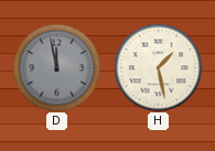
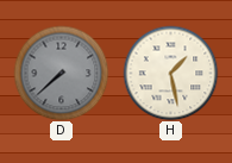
D: 11:58 -> 7:38 (61, 73)
